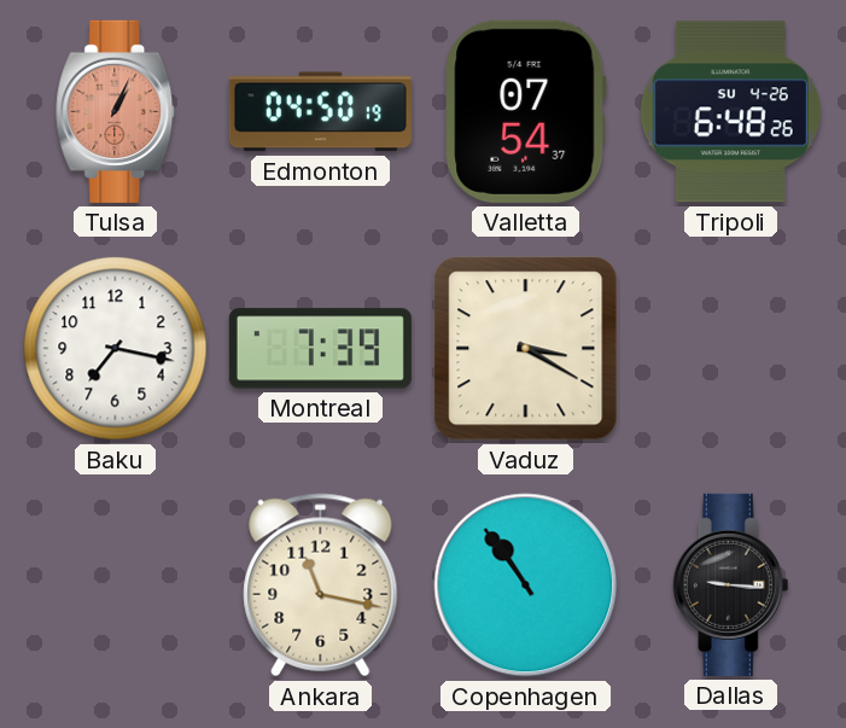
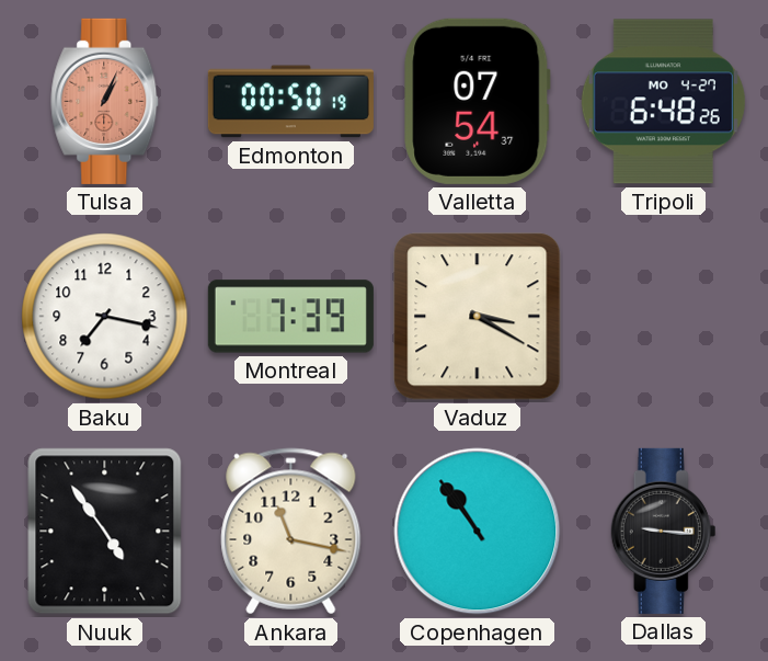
Edmonton: 04:50 -> 00:50 (290, 102)
Tripoli date: SU 4-26 -> MO 4-27 (663, 102)
Nuuk: none -> 4:54 (105, 532)
